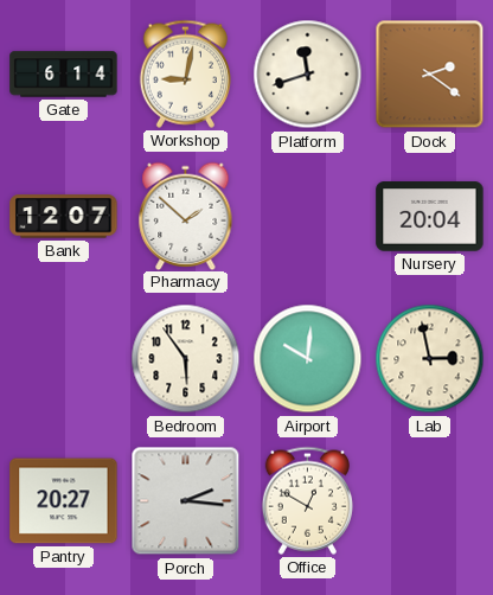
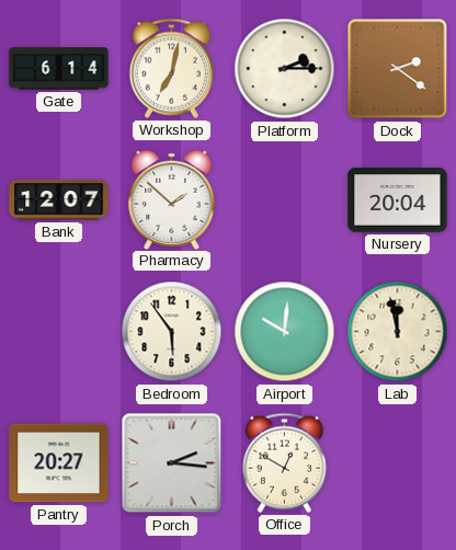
Workshop: 9:02 -> 7:02 (171, 68)
Platform: 11:42 -> 2:15 (285, 69)
Lab: 2:58 -> 11:58 (398, 332)
